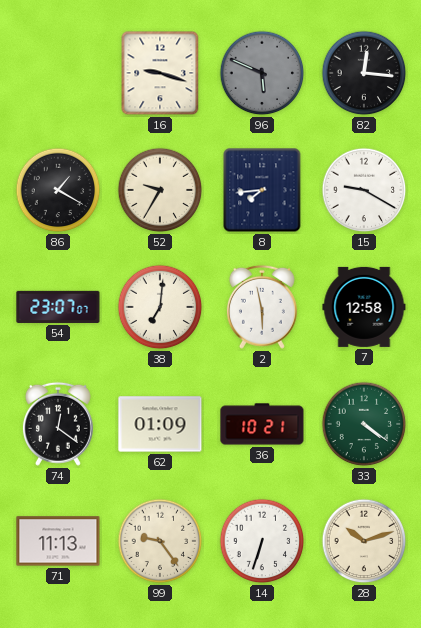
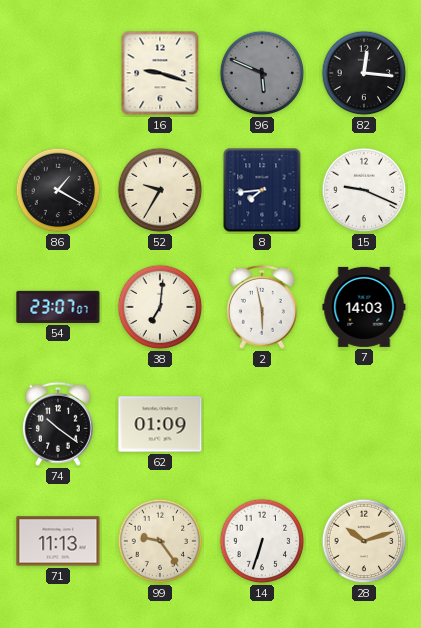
15: 9:20 -> 9:19 (364, 190)
7: 12:58 -> 14:03 (364, 307)
74: 12:21 -> 10:21 (58, 424)
36: 10:21 -> none (262, 424)
33: 4:21 -> none (364, 424)
